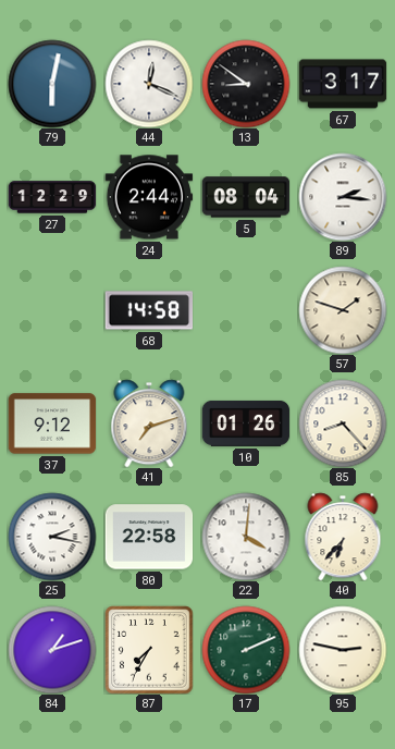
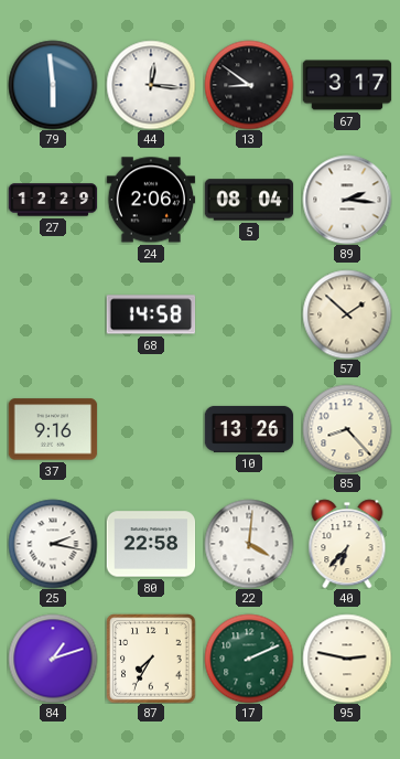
79: 6:02 -> 5:59 (53, 85)
44: 12:19 -> 12:16 (151, 85)
24: 2:44 -> 2:06 (151, 200)
57: 1:48 -> 1:52 (347, 314)
37: 9:12 -> 9:16 (53, 429)
41: 7:12 -> none (149, 423)
10: 01:26 -> 13:26 (249, 429)
